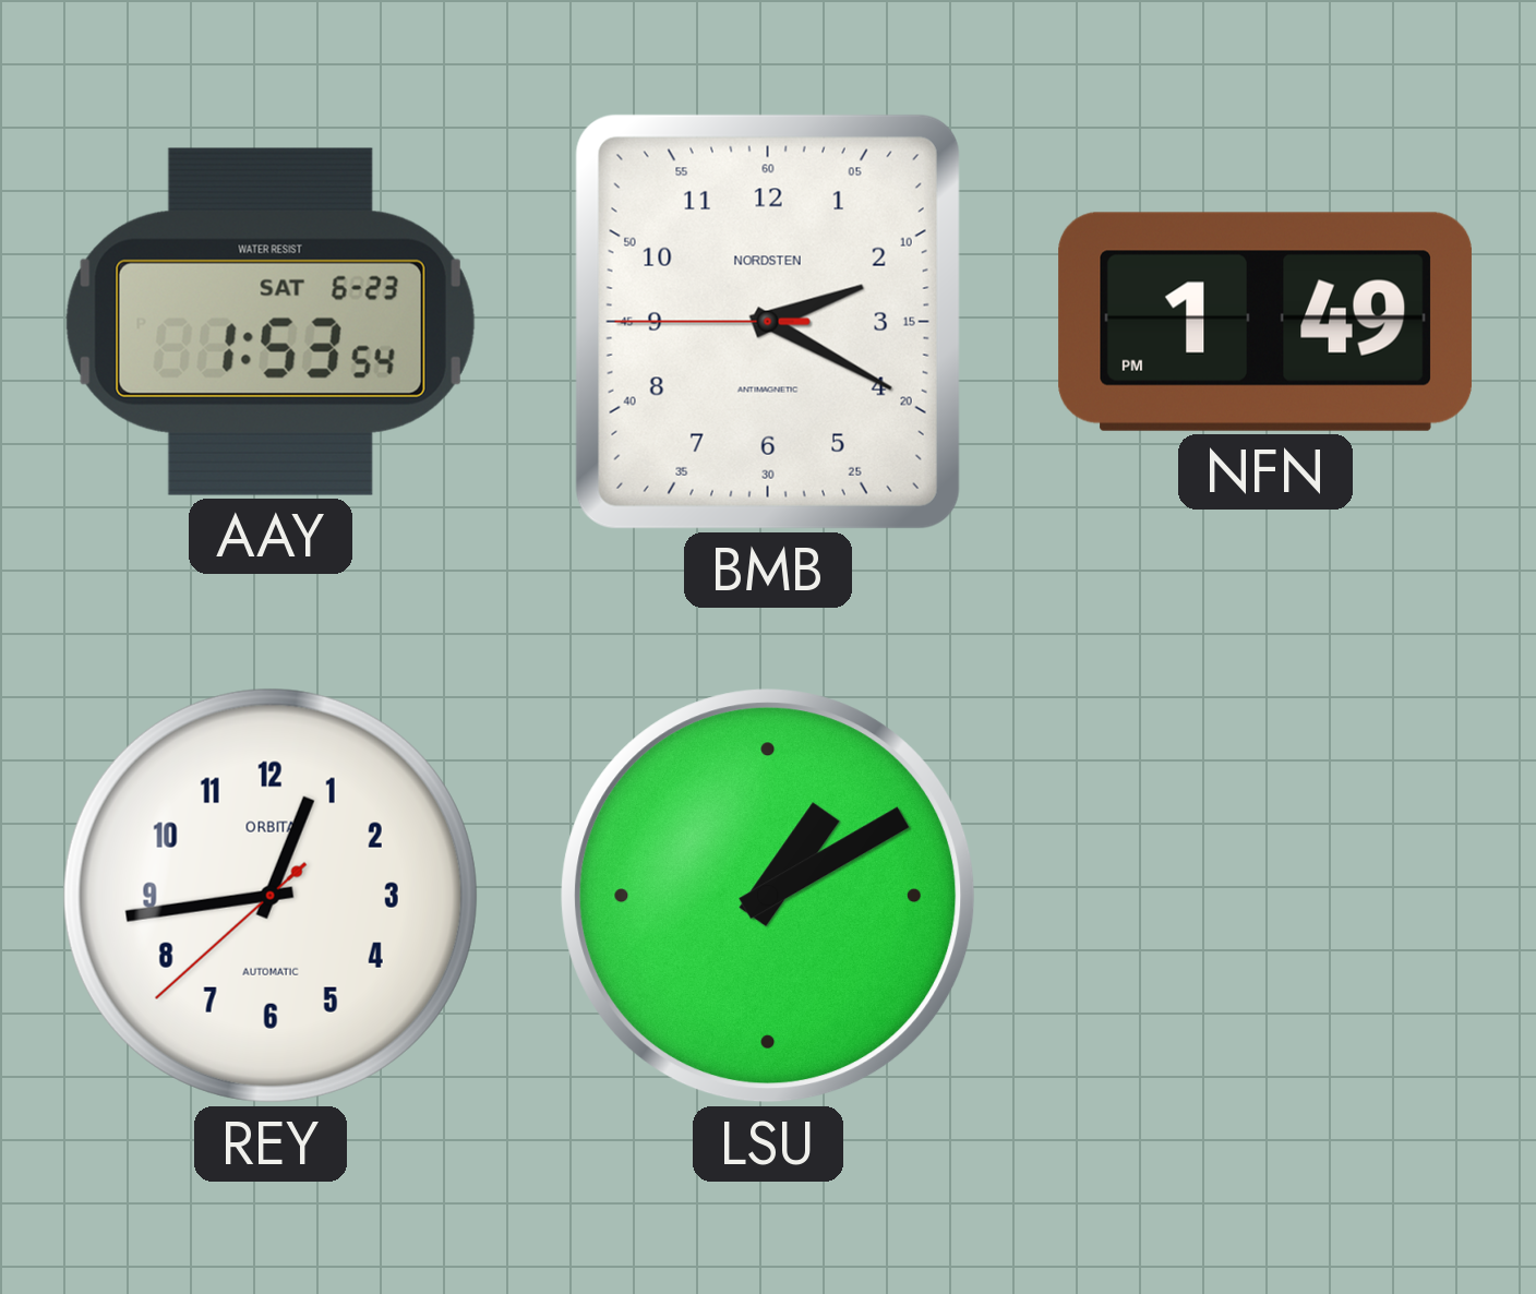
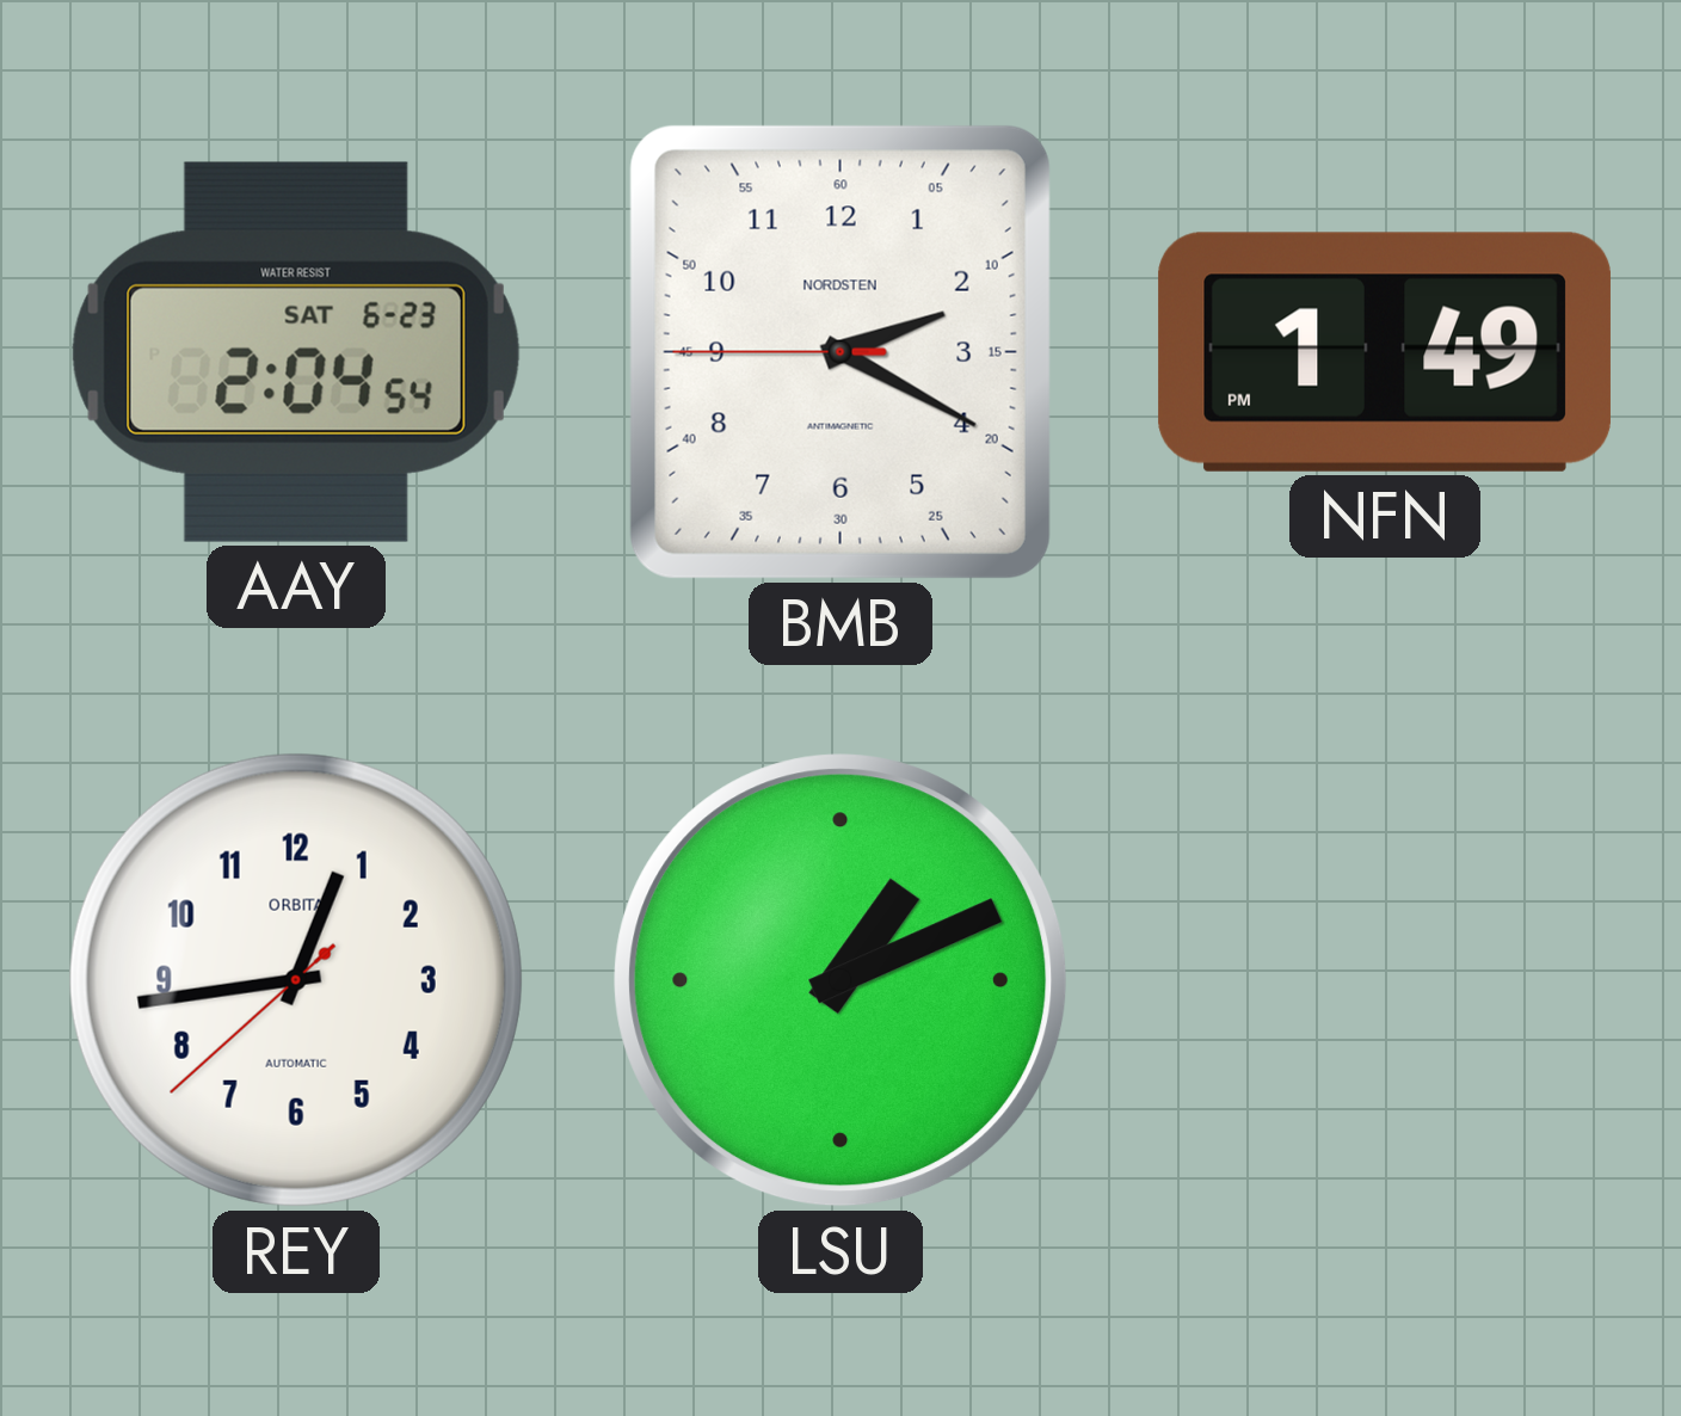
AAY: 1:53 -> 2:04 (296, 352)
LSU: 1:10 -> 1:11 (840, 980)
